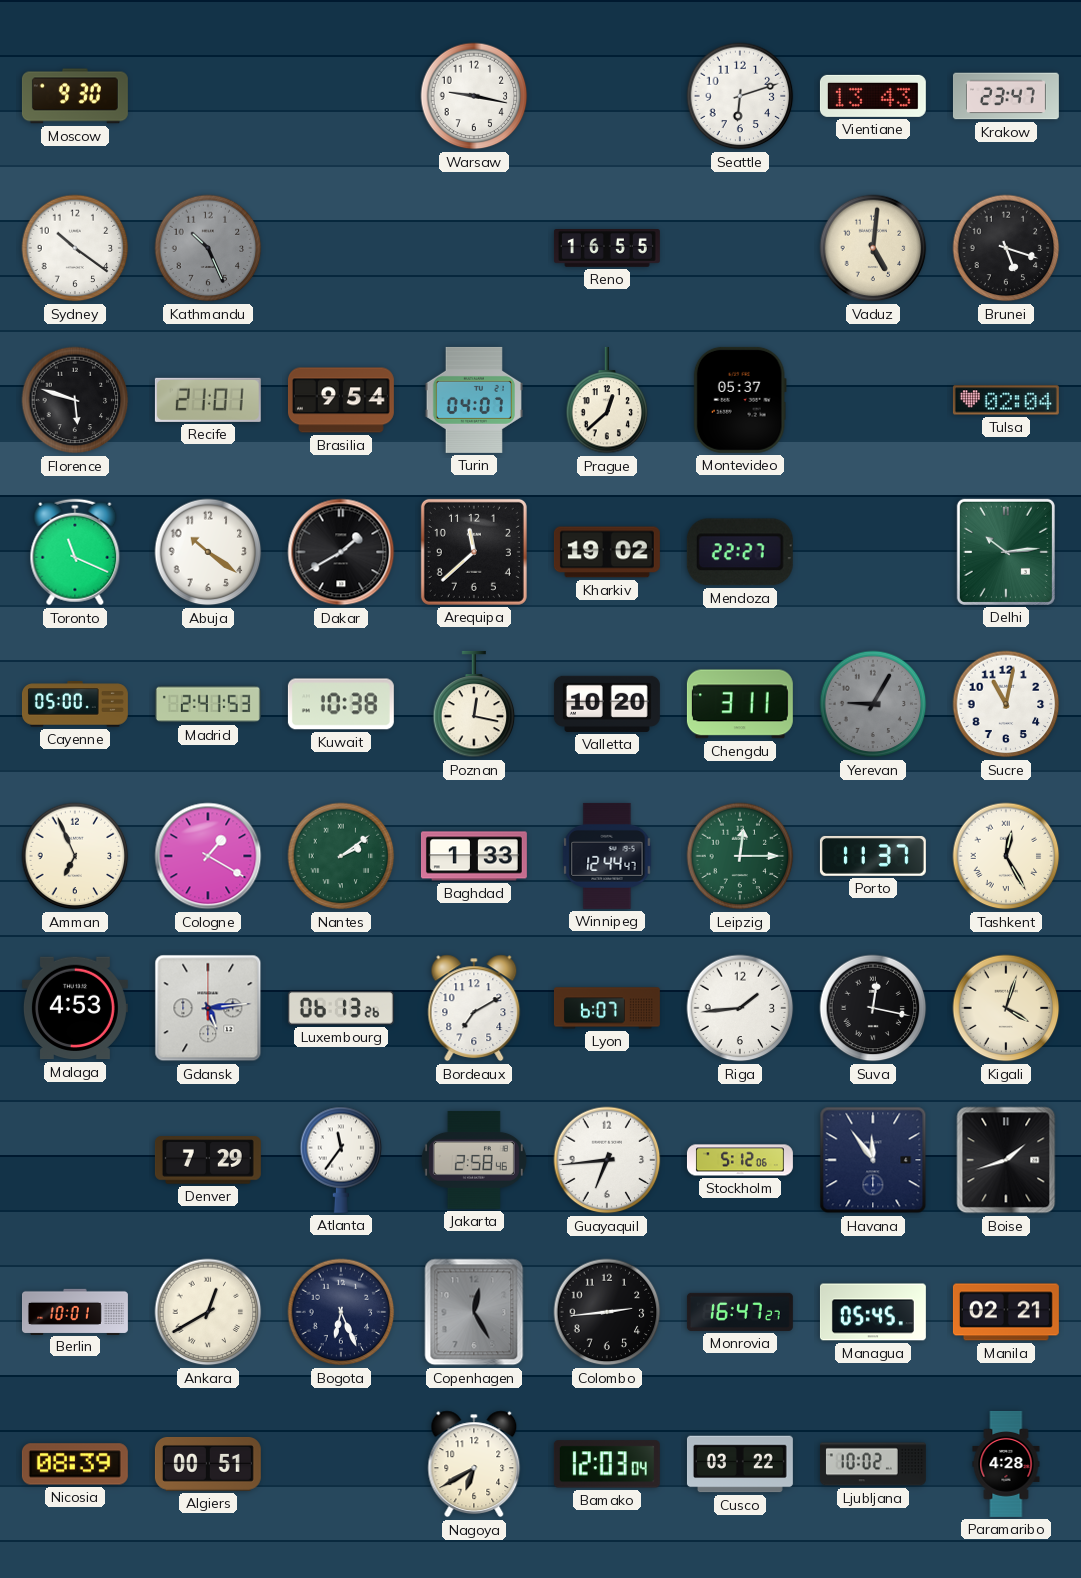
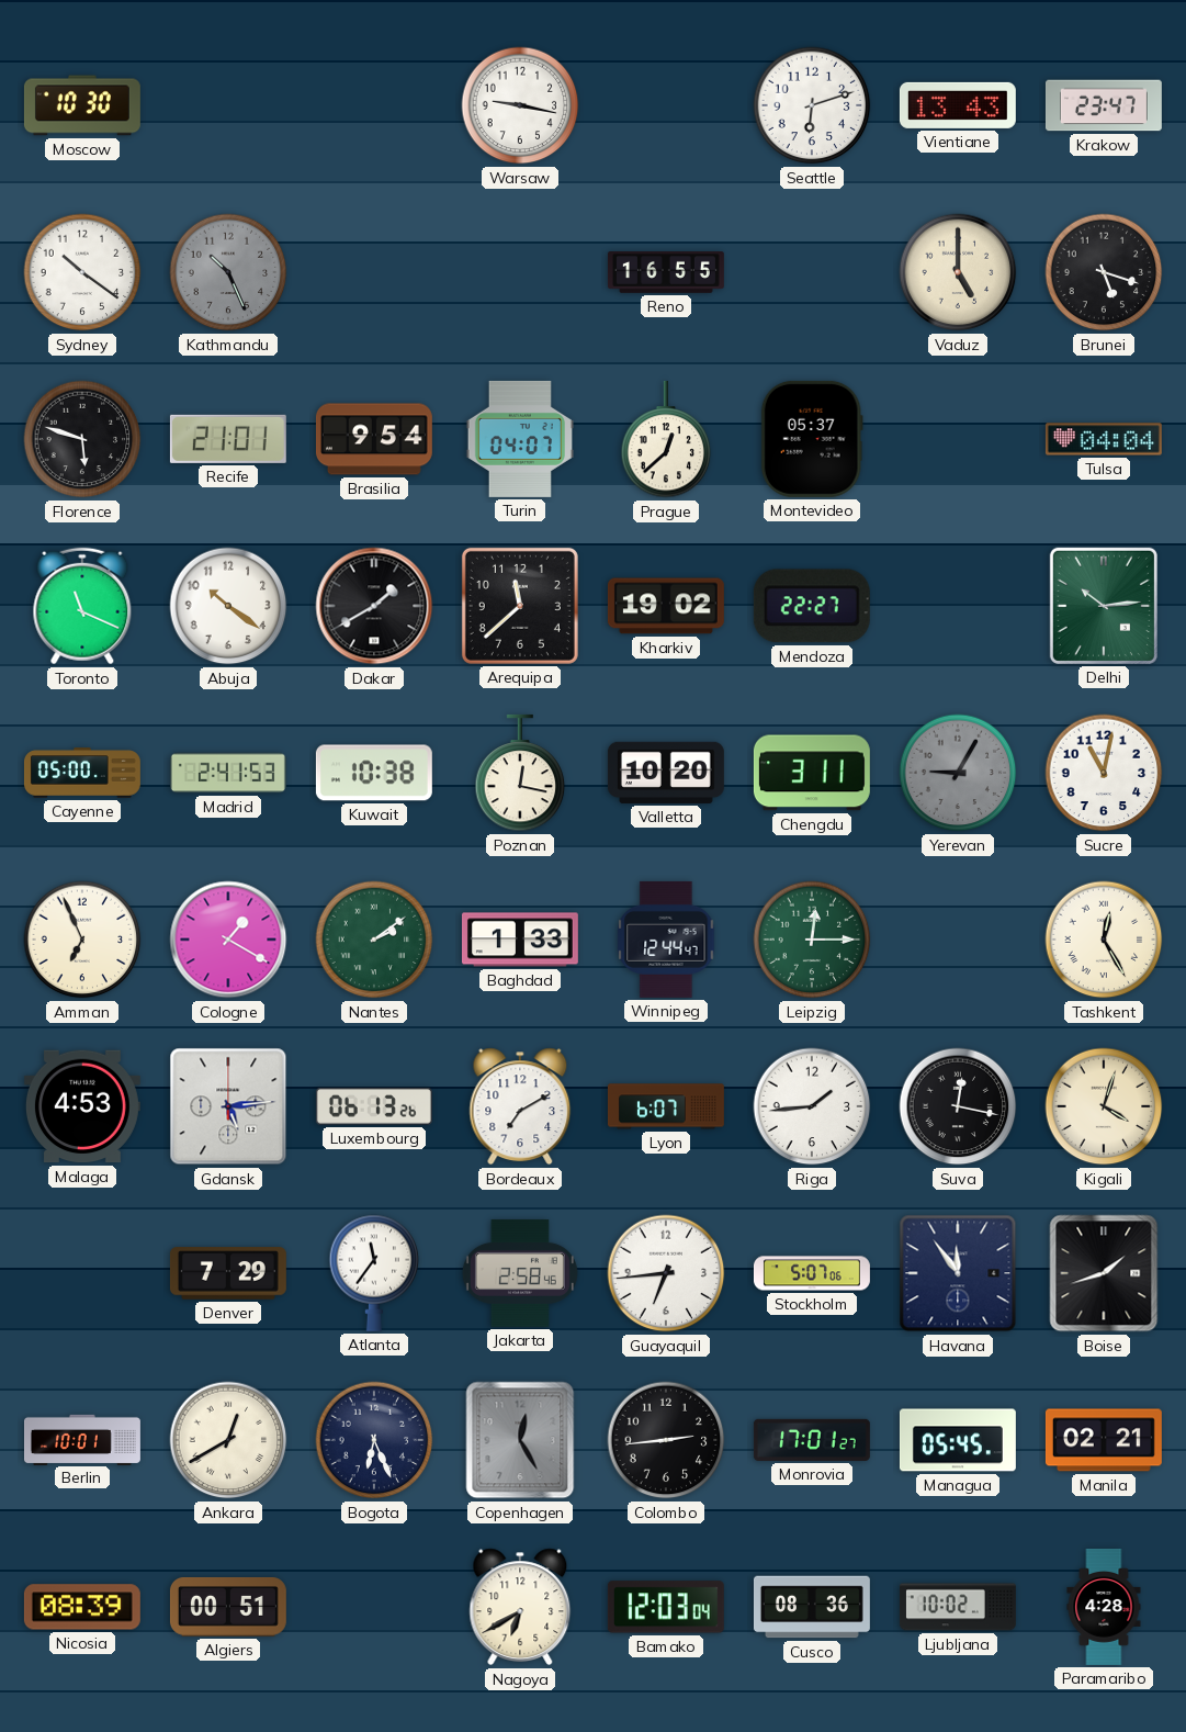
Moscow: 9:30 -> 10:30 (82, 105)
Vaduz: 5:01 -> 5:00 (958, 272)
Tulsa: 02:04 -> 04:04 (1104, 439)
Porto: 11:37 -> none (873, 856)
Stockholm: 5:12 -> 5:07 (812, 1273)
Monrovia: 16:47 -> 17:01 (812, 1440)
Cusco: 03:22 -> 08:36 (812, 1607)
